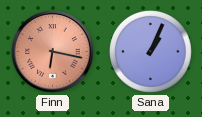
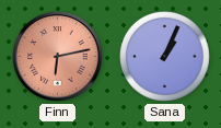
Finn: 6:17 -> 6:13 (58, 57)
